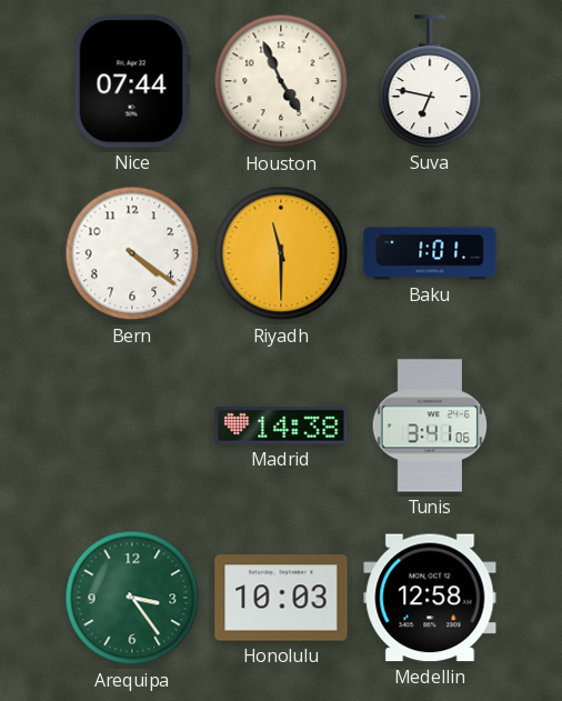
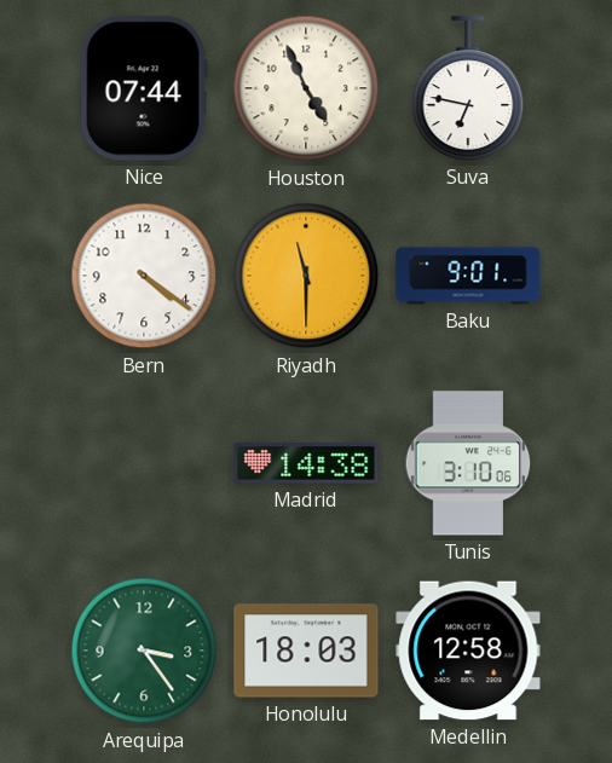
Baku: 1:01 -> 9:01 (468, 276)
Tunis: 3:41 -> 3:10 (468, 463)
Honolulu: 10:03 -> 18:03 (306, 651)
